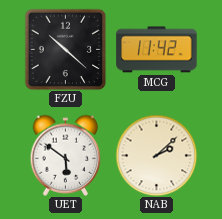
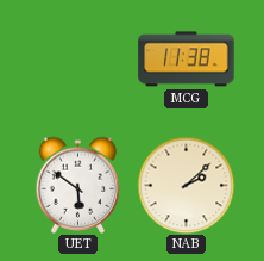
FZU: 10:22 -> none (65, 49)
MCG: 11:42 -> 11:38 (187, 60)
